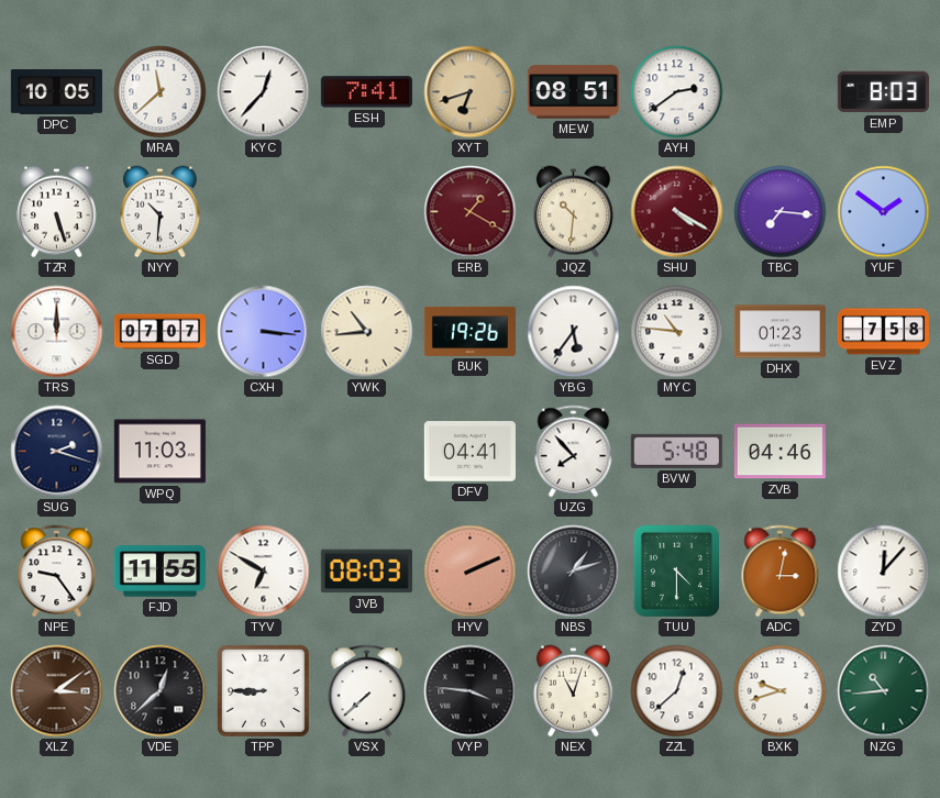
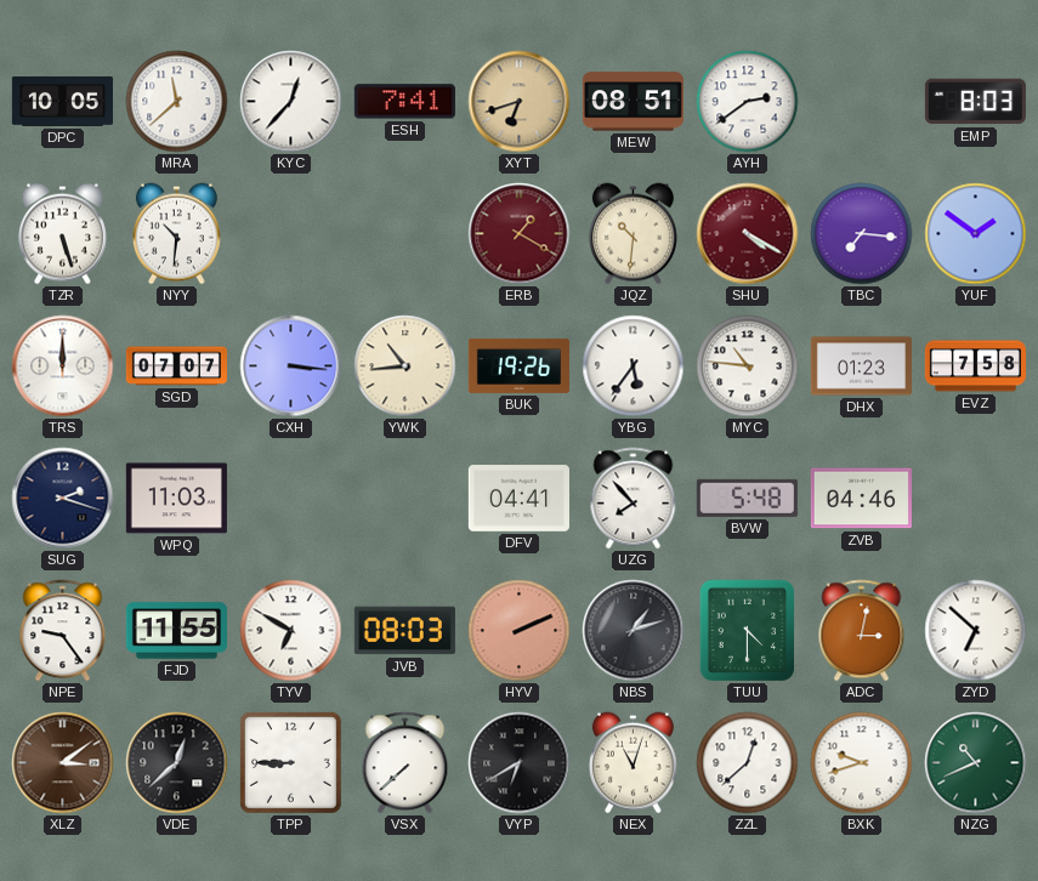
ZYD: 12:07 -> 6:52 (976, 631)
VYP: 3:46 -> 6:40 (520, 763)
NZG: 10:44 -> 10:41 (976, 763)
